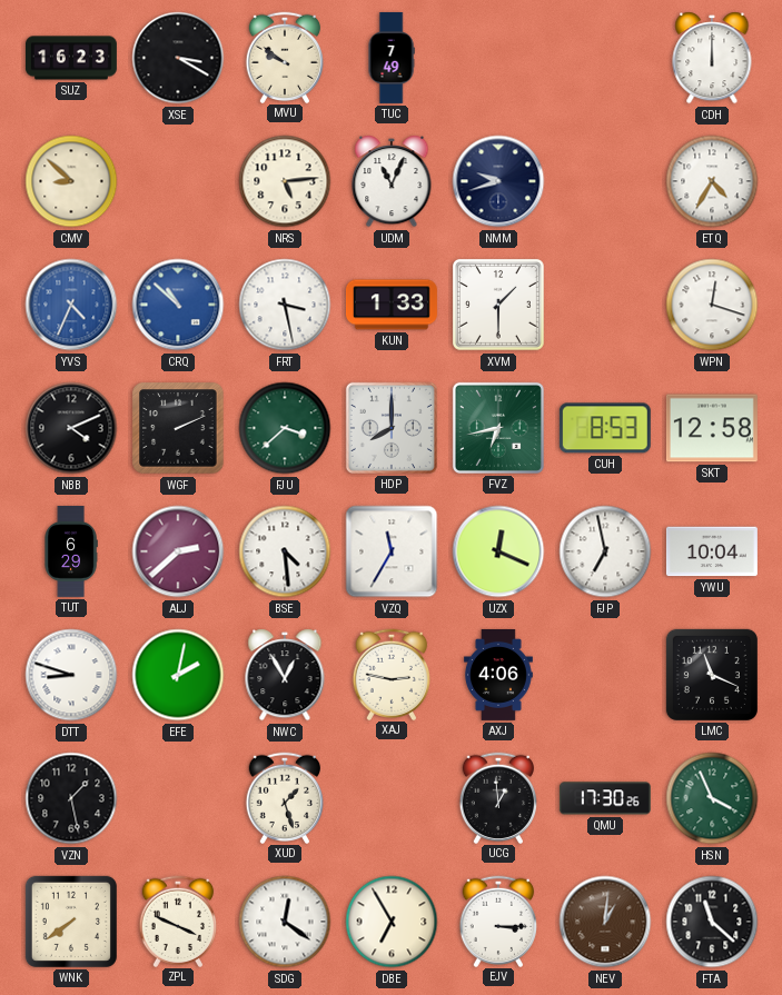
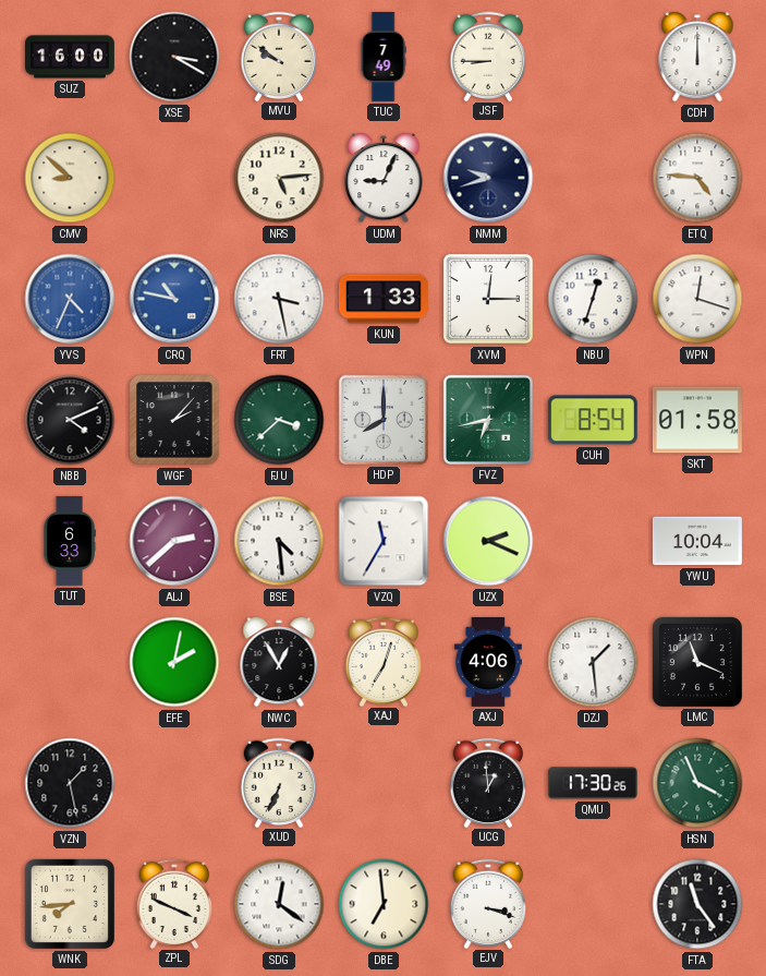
SUZ: 16:23 -> 16:00 (70, 57)
JSF: none -> 8:45 (488, 56)
UDM: 11:04 -> 9:04 (384, 178)
ETQ: 4:35 -> 4:46 (697, 178)
CRQ: 10:52 -> 10:47 (174, 299)
XVM: 1:30 -> 12:15 (488, 299)
NBU: none -> 12:33 (593, 299)
WGF: 2:11 -> 2:07 (174, 420)
CUH: 8:53 -> 8:54 (593, 420)
SKT: 12:58 -> 01:58 (697, 420)
TUT: 6:29 -> 6:33 (70, 541)
UZX: 12:19 -> 2:19 (488, 541)
FJP: 6:58 -> none (605, 551)
DTT: 8:48 -> none (71, 675)
XAJ: 2:47 -> 7:03 (384, 661)
DZJ: none -> 1:29 (593, 662)
XUD: 1:27 -> 6:34 (279, 782)
WNK: 7:39 -> 7:44 (70, 904)
DBE: 6:55 -> 6:59 (384, 904)
EJV: 3:15 -> 3:18 (488, 903)
NEV: 1:01 -> none (605, 922)
FTA: 11:22 -> 11:24 (697, 904)
